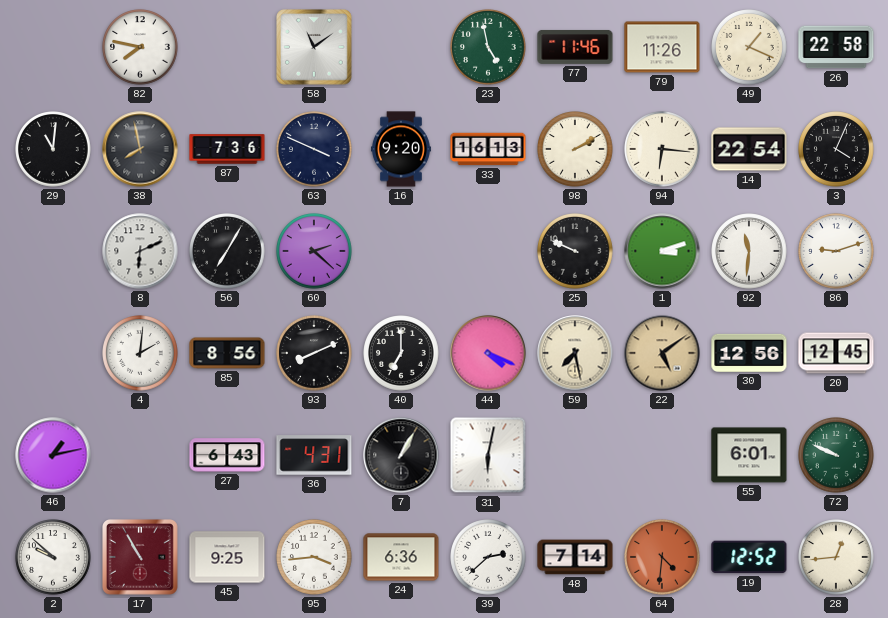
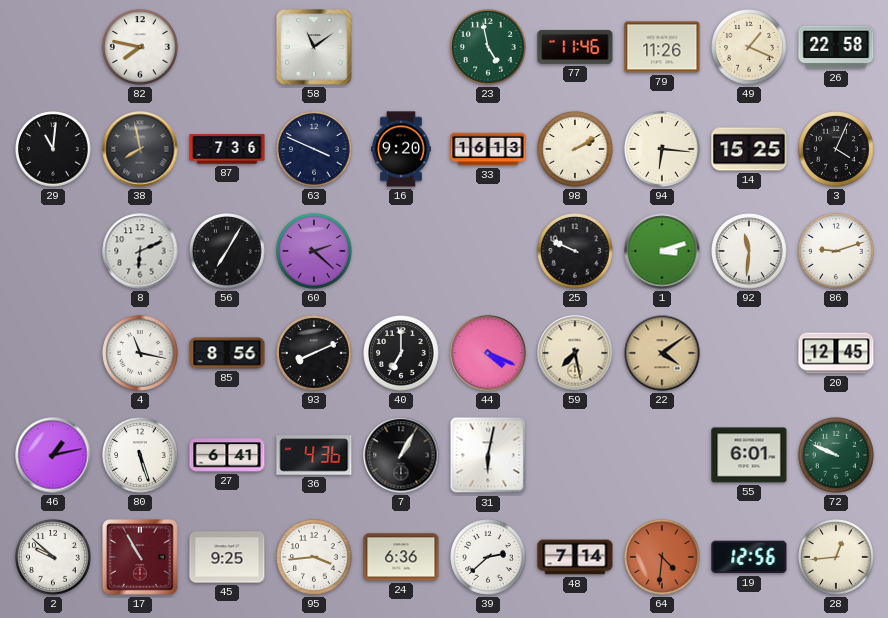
14: 22:54 -> 15:25 (749, 149)
4: 2:01 -> 11:17 (140, 353)
22: 5:09 -> 4:09 (662, 353)
30: 12:56 -> none (749, 353)
80: none -> 5:27 (140, 455)
27: 6:43 -> 6:41 (227, 455)
36: 4:31 -> 4:36 (314, 455)
19: 12:52 -> 12:56 (749, 557)
